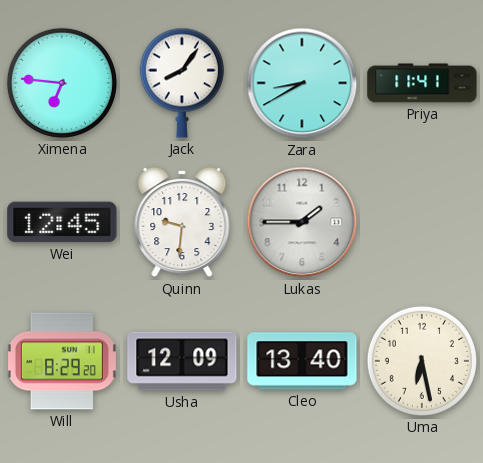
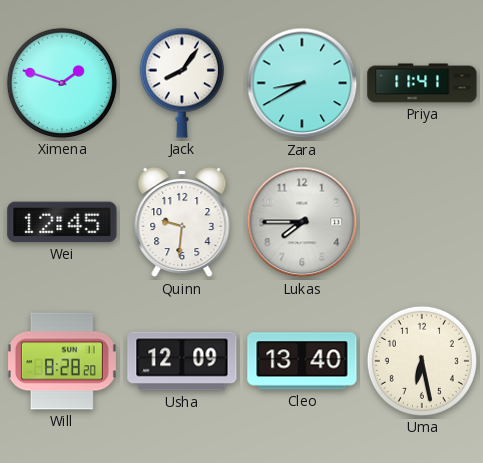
Ximena: 6:46 -> 1:48 (62, 83)
Lukas: 1:45 -> 7:45 (302, 222)
Will: 8:29 -> 8:28 (62, 361)
